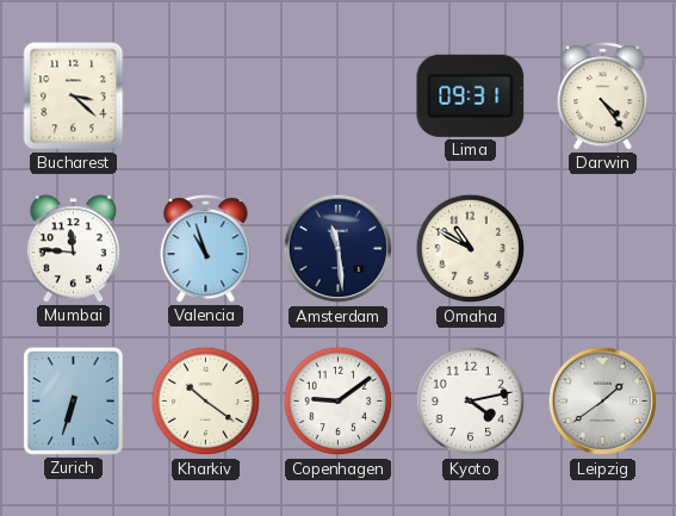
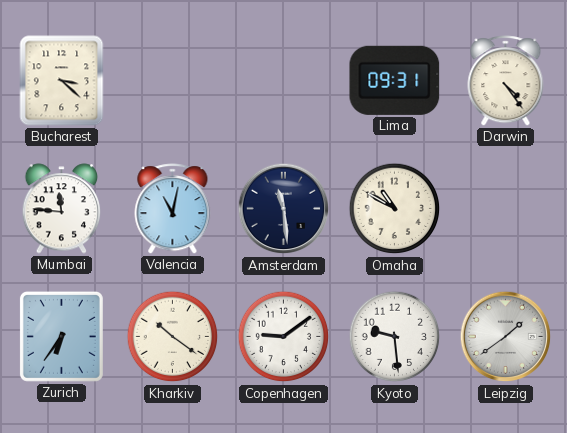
Valencia: 10:57 -> 11:02 (173, 209)
Zurich: 6:33 -> 6:36 (61, 336)
Kyoto: 4:13 -> 9:29 (395, 337)
